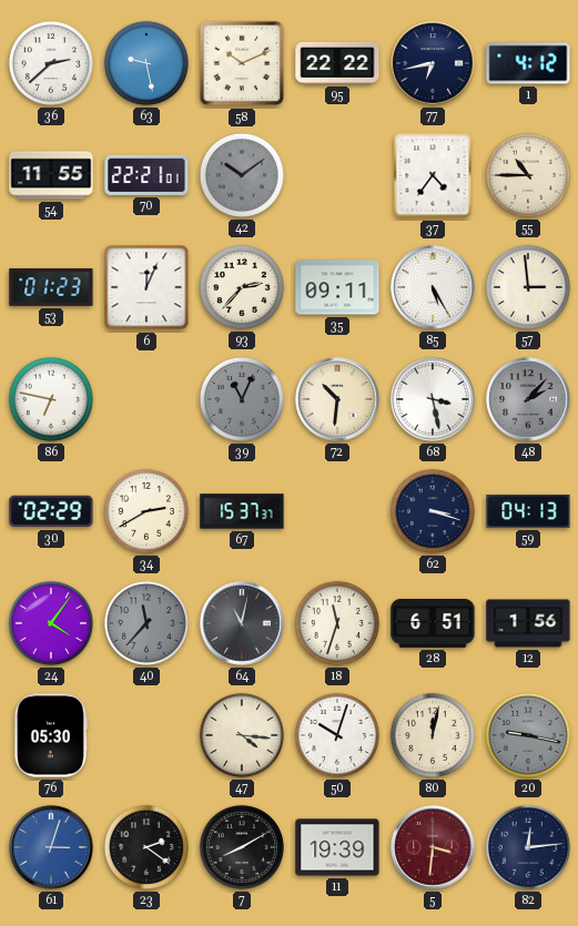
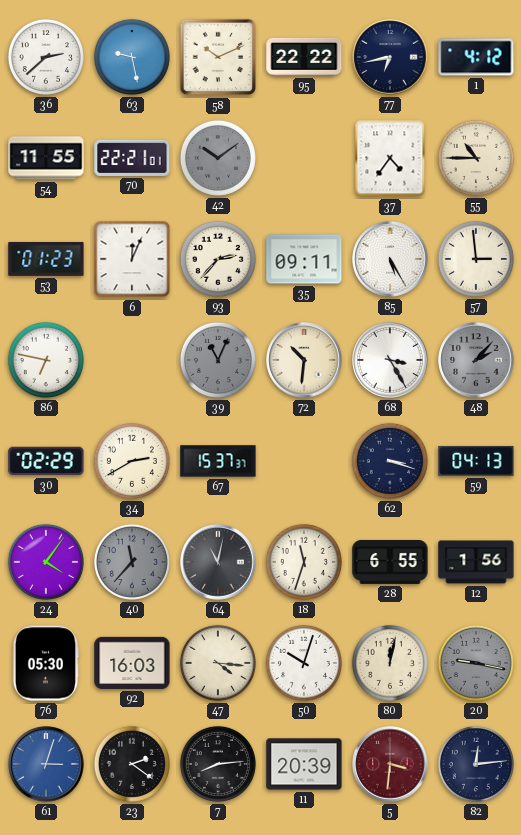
68: 3:28 -> 3:25 (390, 360)
28: 6:51 -> 6:55 (390, 562)
92: none -> 16:03 (132, 663)
7: 8:10 -> 8:14 (218, 764)
11: 19:39 -> 20:39 (304, 764)
